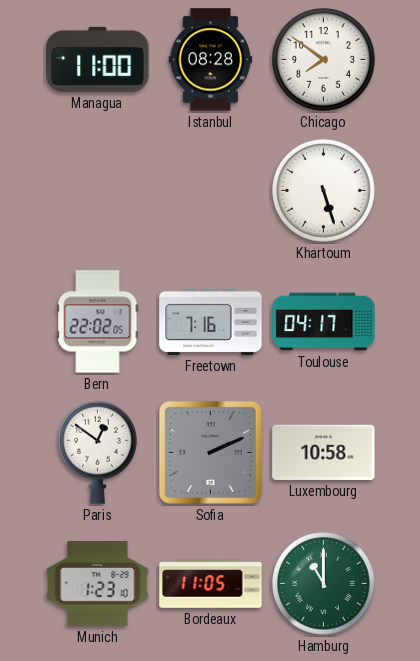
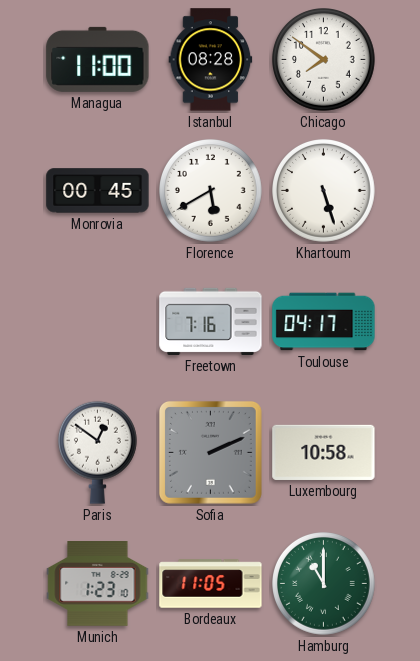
Monrovia: none -> 00:45 (98, 191)
Florence: none -> 5:40 (211, 191)
Bern: 22:02 -> none (98, 322)
